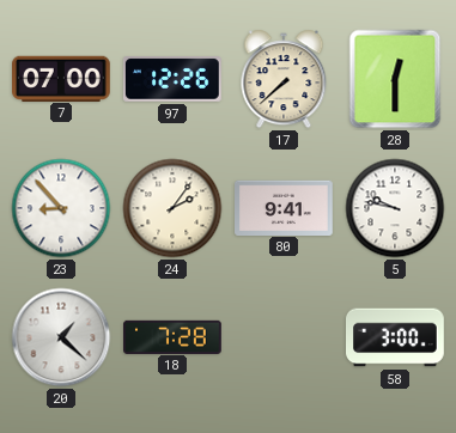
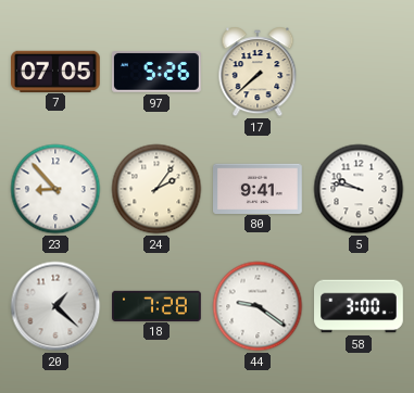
7: 07:00 -> 07:05 (57, 71)
97: 12:26 -> 5:26 (156, 73)
28: 12:30 -> none (395, 79)
44: none -> 9:21 (258, 306)
